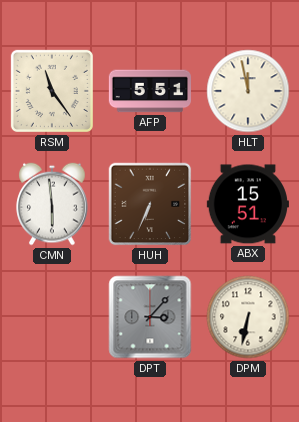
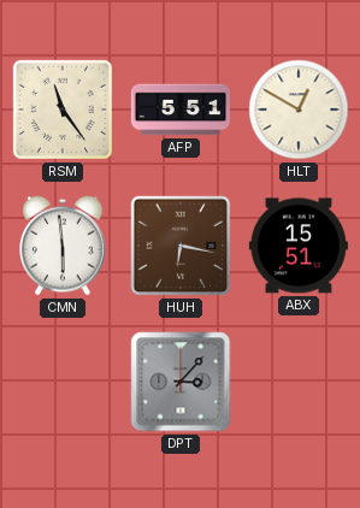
HLT: 11:58 -> 12:50 (299, 110)
HUH: 6:34 -> 6:17 (181, 246)
DPM: 6:32 -> none (248, 317)
